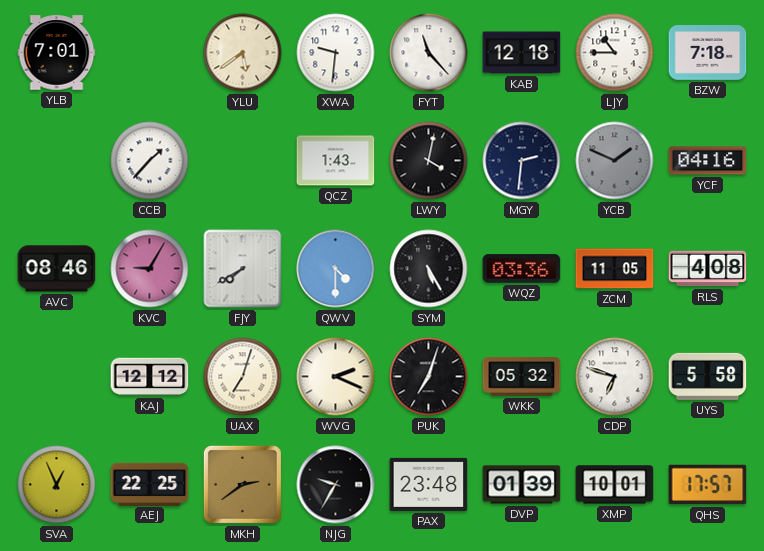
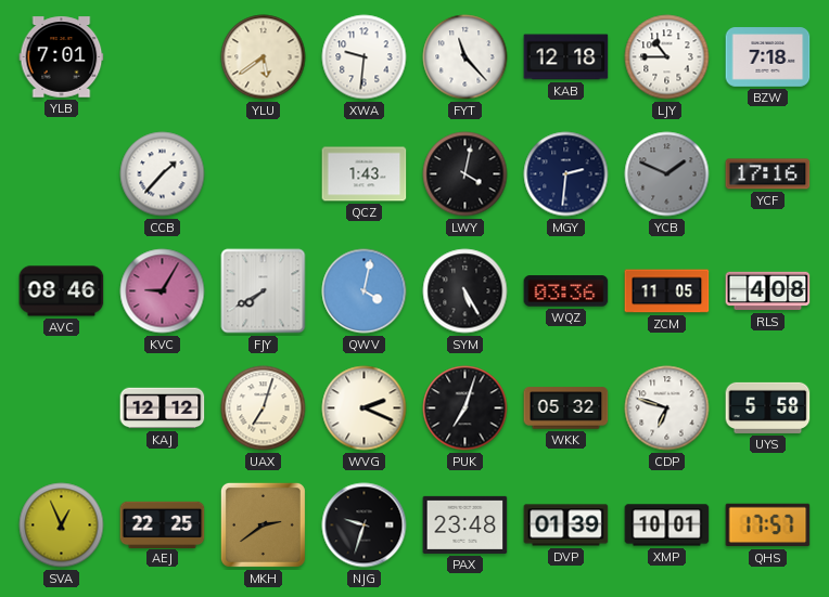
YCF: 04:16 -> 17:16 (768, 174)
QWV: 4:30 -> 4:02 (365, 291)
NJG: 9:35 -> 9:33 (365, 525)
